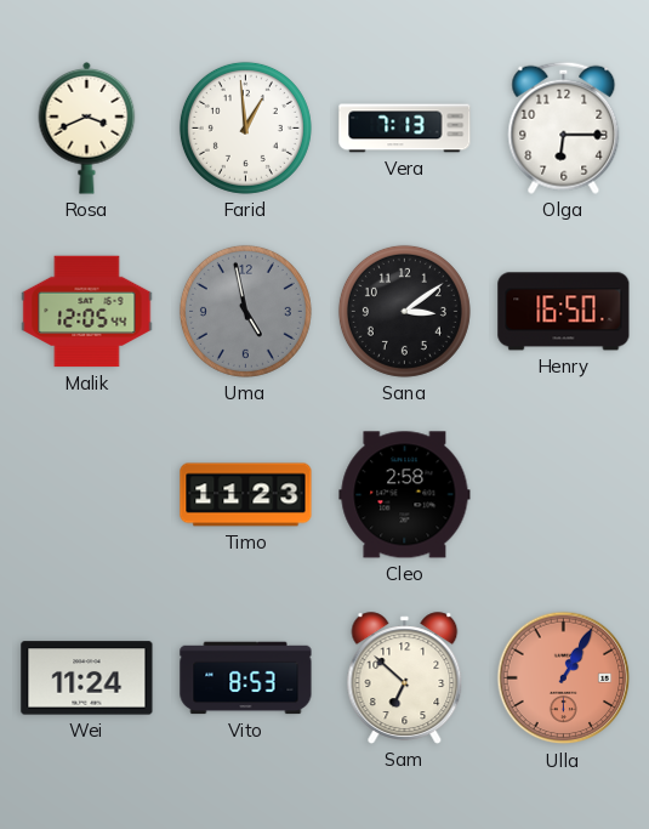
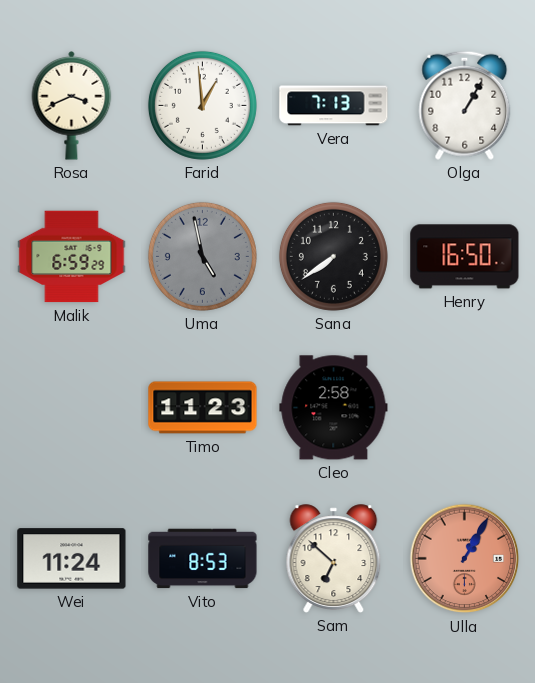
Olga: 6:15 -> 1:05 (465, 105)
Malik: 12:05 -> 6:59 (72, 257)
Sana: 3:09 -> 7:39 (333, 256)
